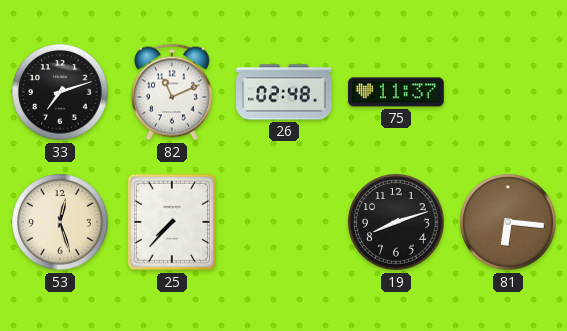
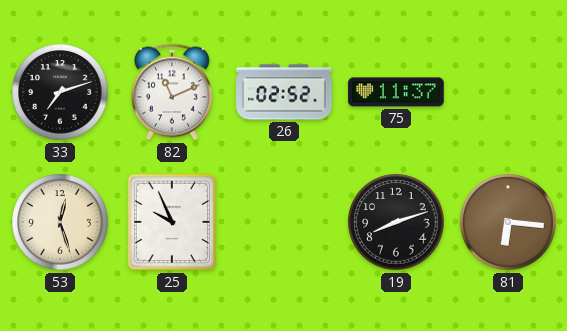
26: 02:48 -> 02:52 (284, 92)
25: 7:37 -> 9:56 (172, 222)
